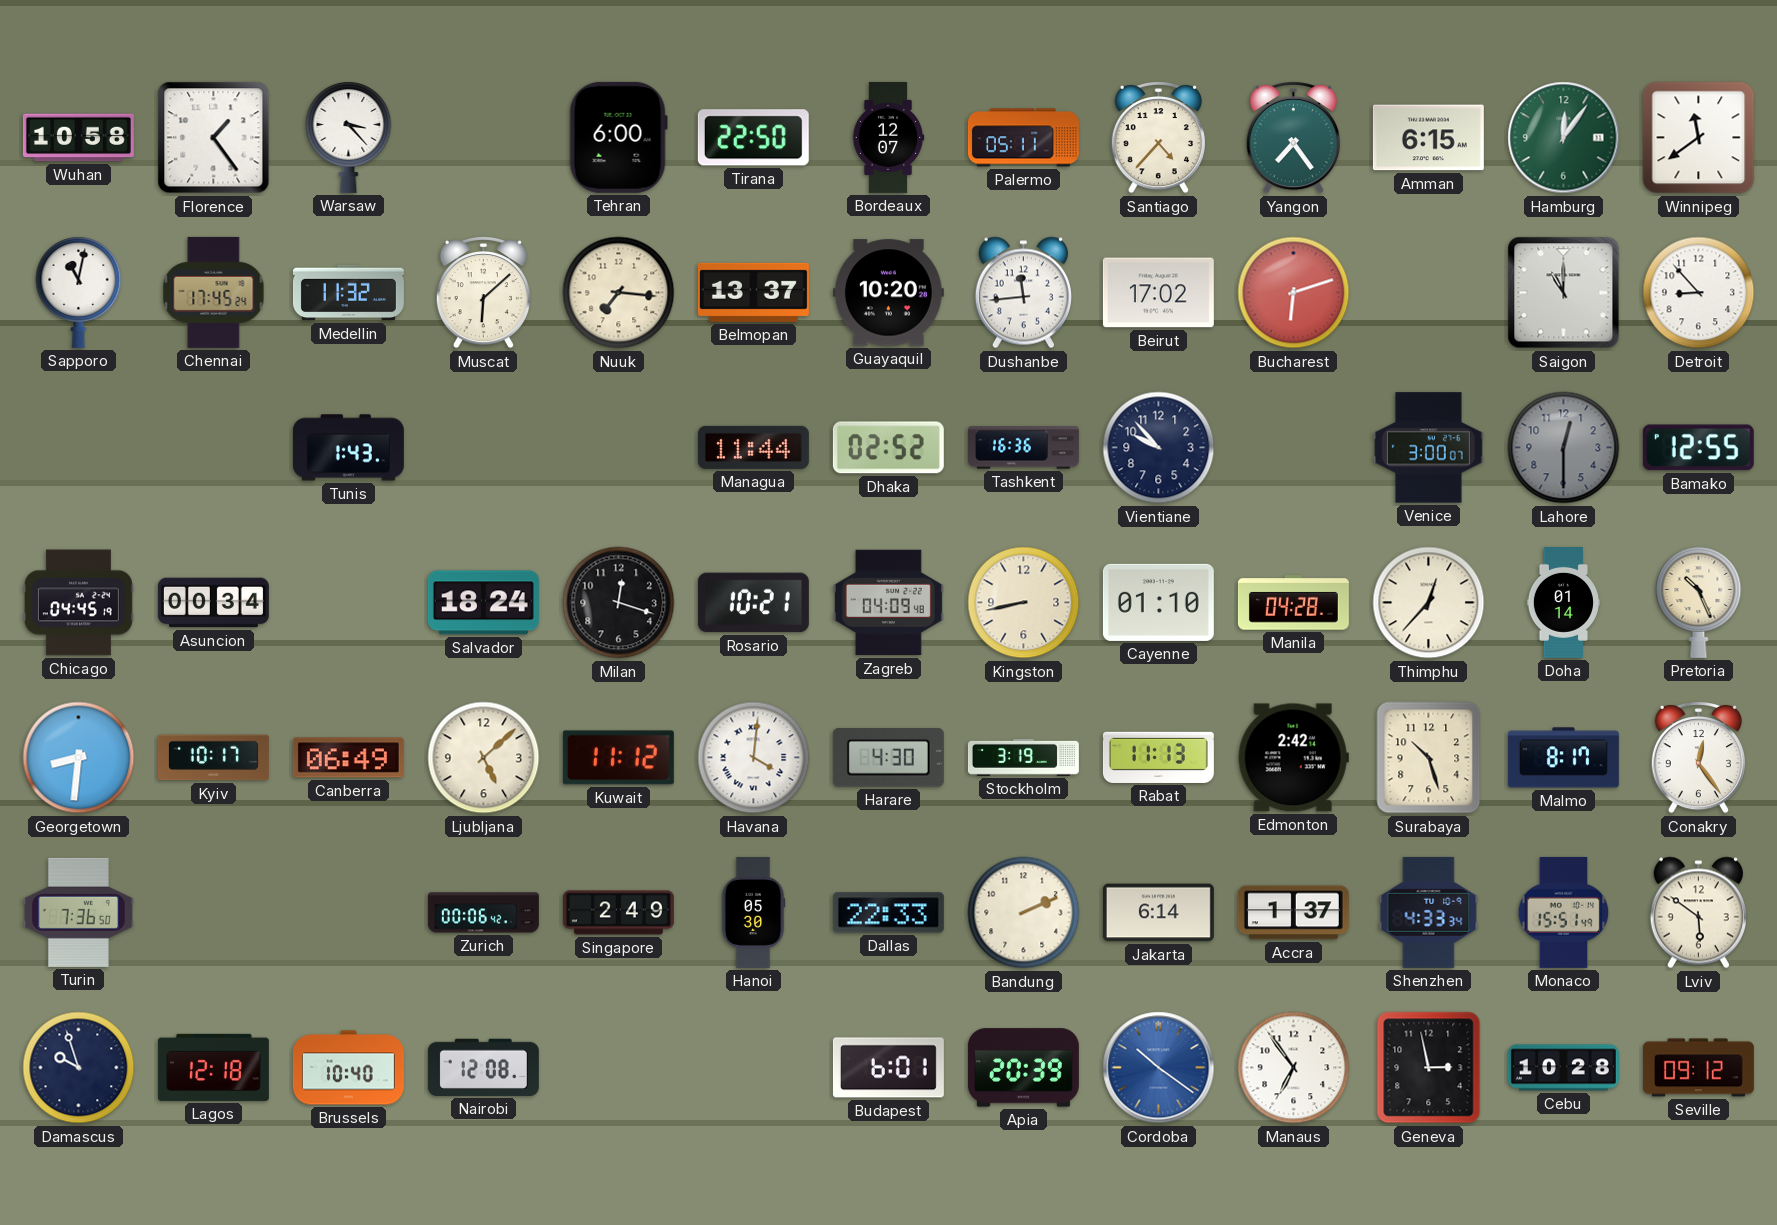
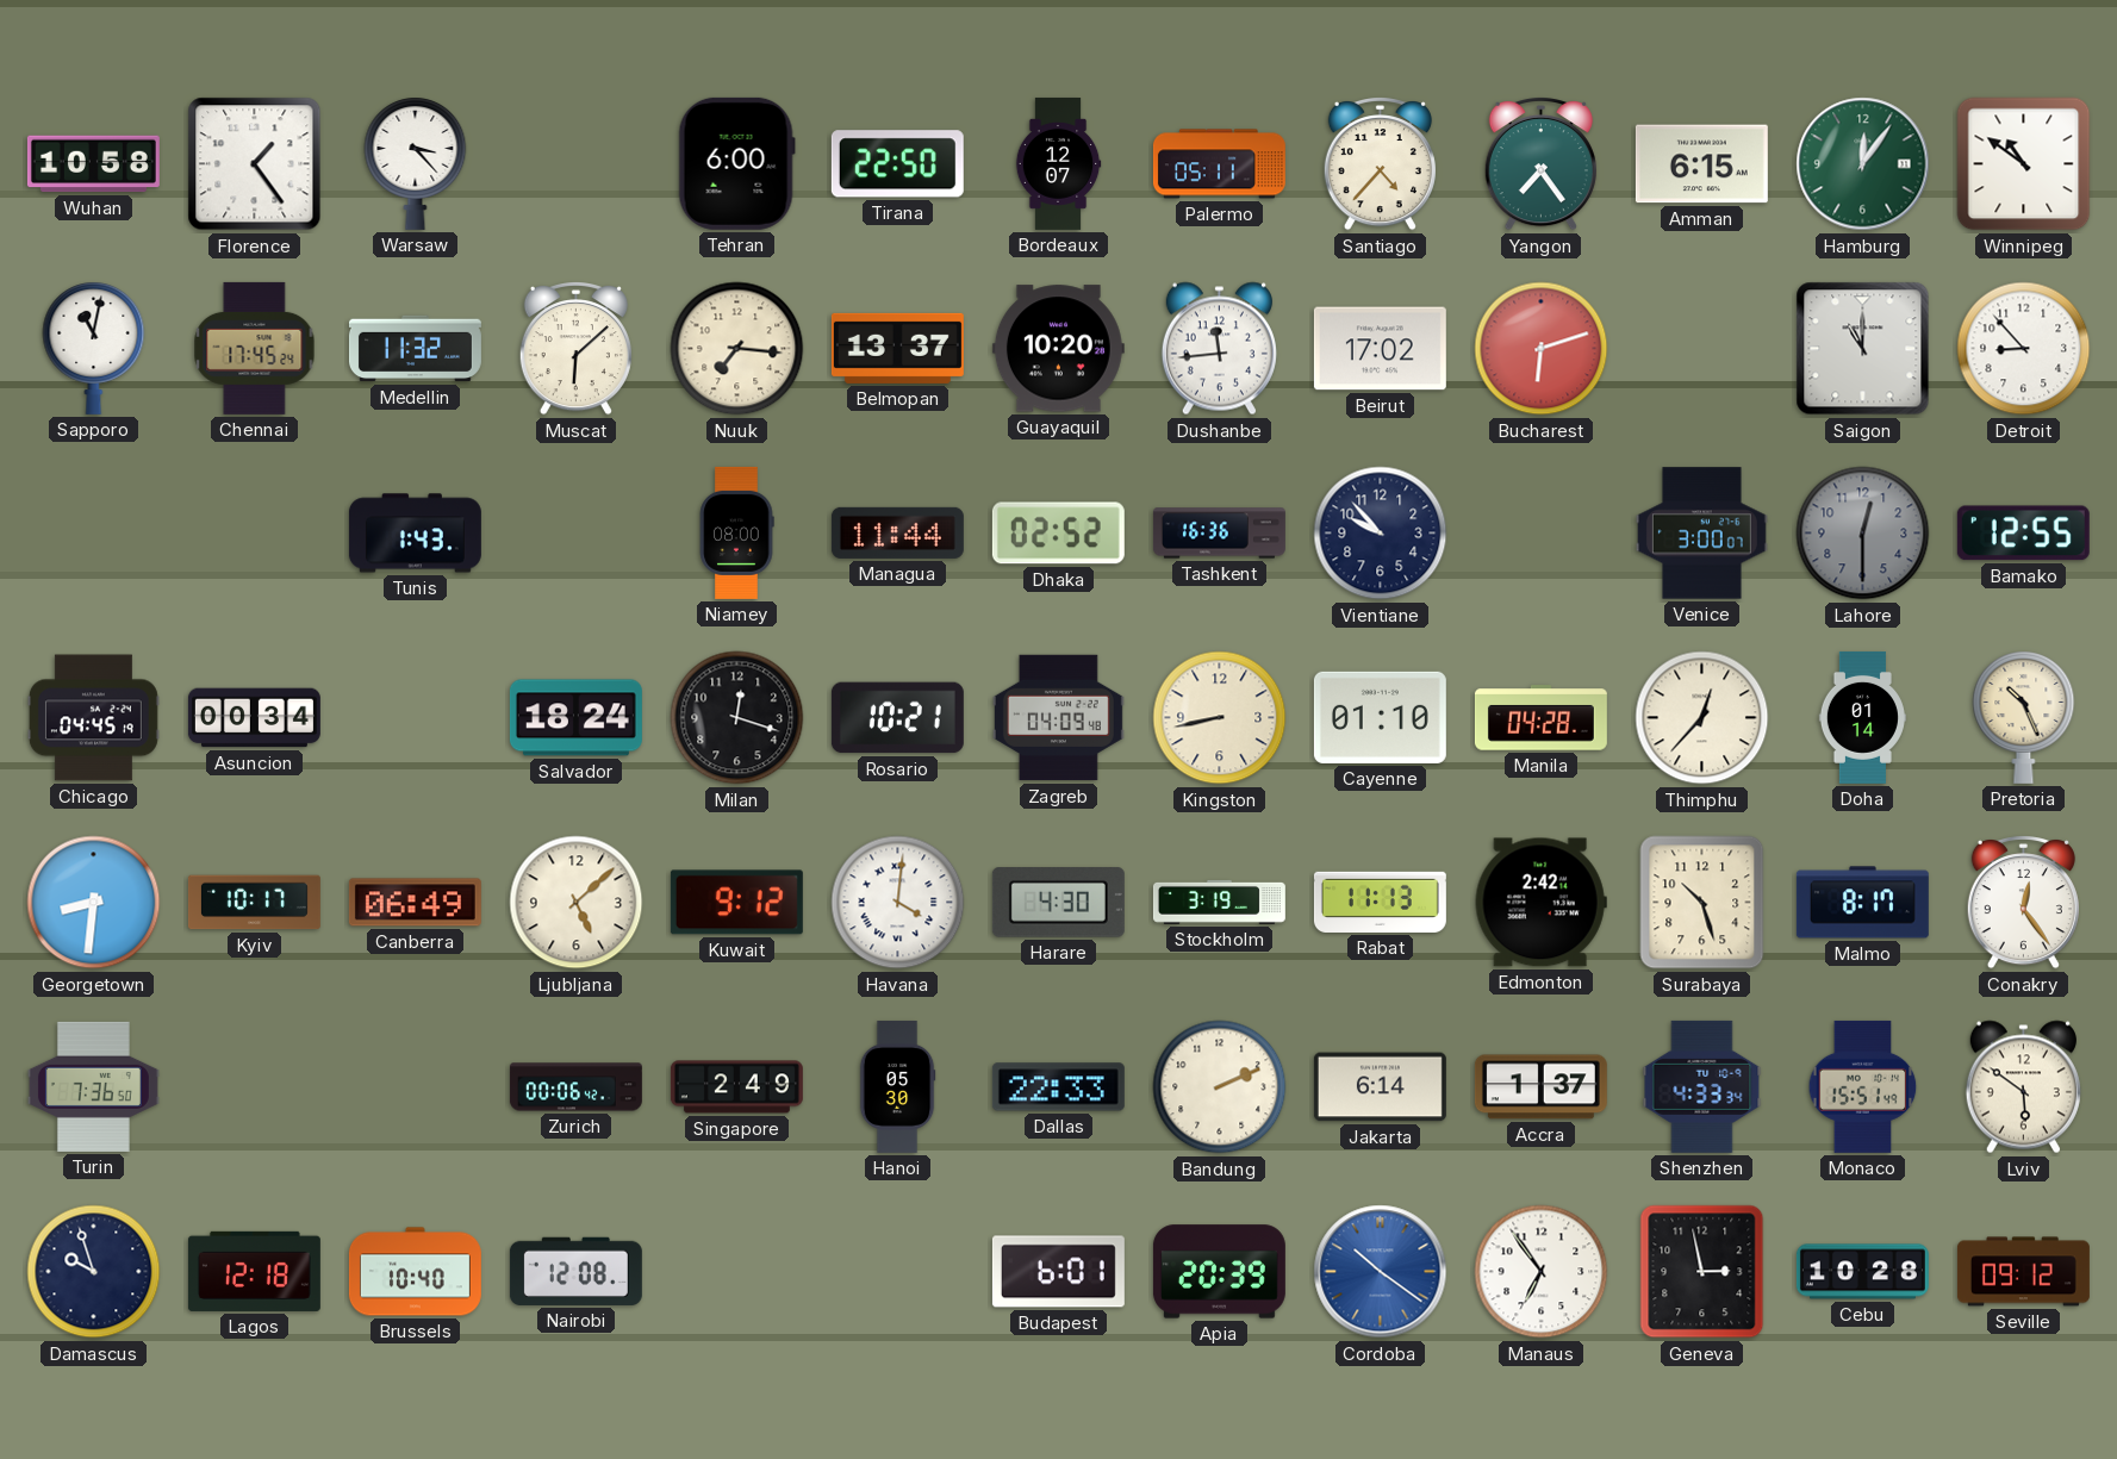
Winnipeg: 11:39 -> 10:51 (2024, 164)
Niamey: none -> 08:00 (736, 532)
Kuwait: 11:12 -> 9:12 (736, 903)
